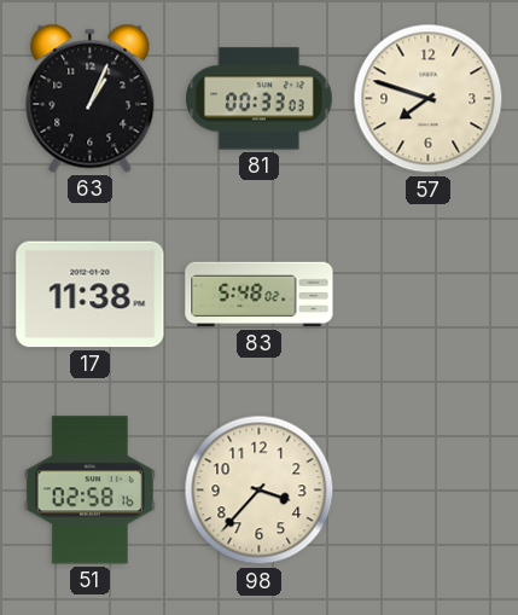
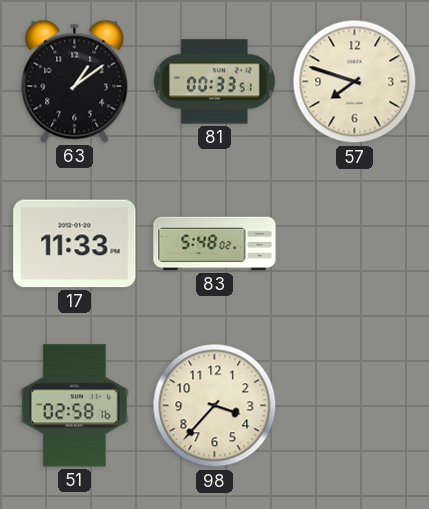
63: 1:04 -> 1:09 (75, 81)
81: 00:33:03 -> 00:33:51 (215, 82)
17: 11:38 -> 11:33 (75, 244)
